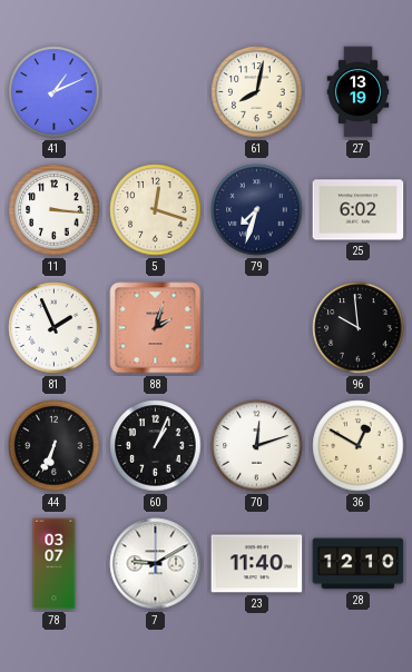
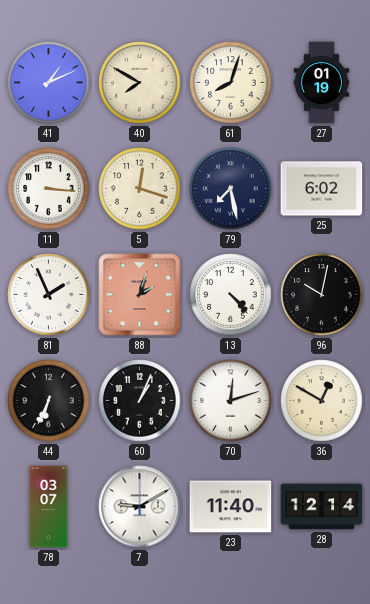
40: none -> 7:50 (140, 83)
61: 8:02 -> 8:03 (231, 83)
27: 13:19 -> 01:19 (322, 83)
79: 7:33 -> 7:28 (231, 189)
13: none -> 4:23 (231, 295)
96: 9:59 -> 10:02 (322, 295)
28: 12:10 -> 12:14 (322, 507)
